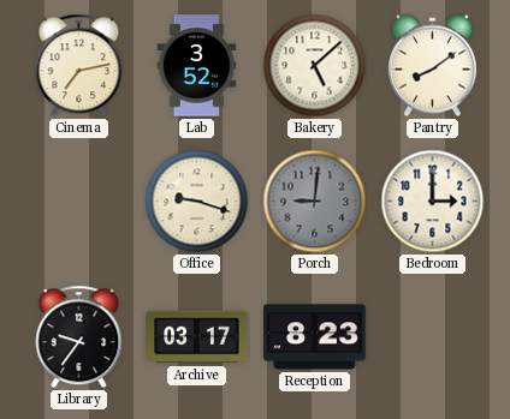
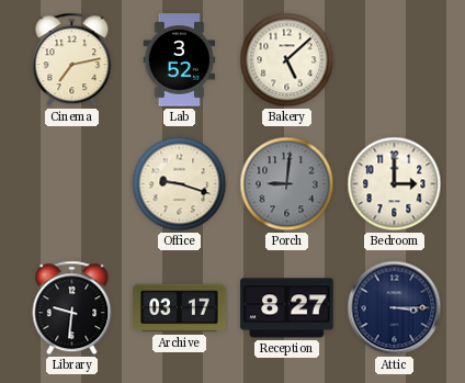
Pantry: 8:09 -> none (432, 66)
Library: 9:36 -> 9:31 (72, 308)
Reception: 8:23 -> 8:27 (287, 308)
Attic: none -> 3:15 (395, 308)
